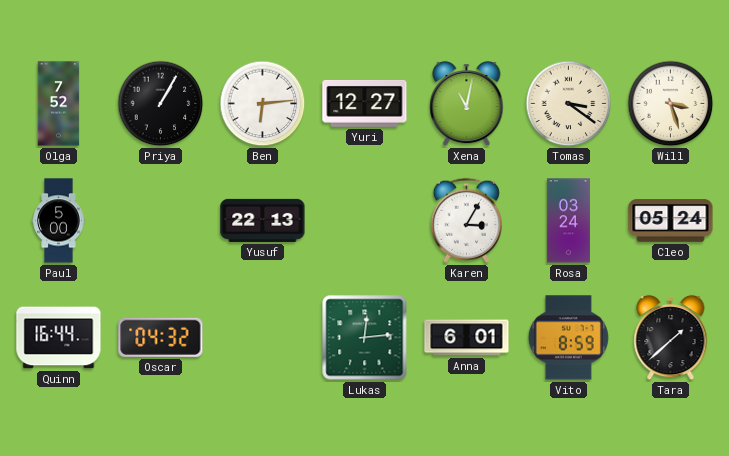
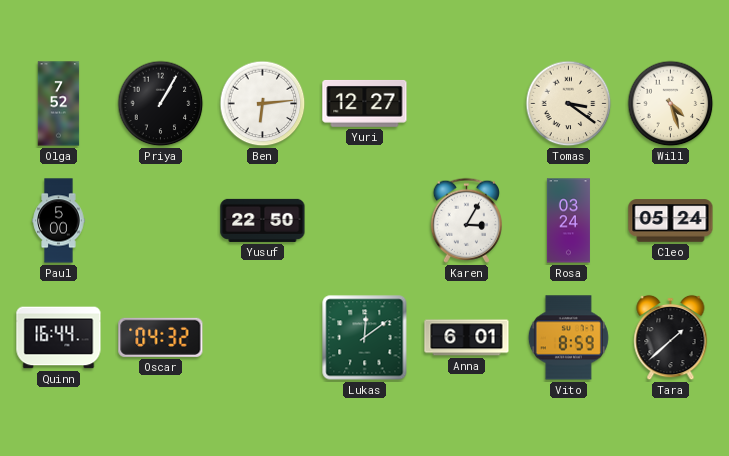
Xena: 11:02 -> none (467, 104)
Will: 3:27 -> 4:27 (671, 104)
Yusuf: 22:13 -> 22:50 (263, 220)
Lukas: 12:14 -> 12:09 (365, 338)
